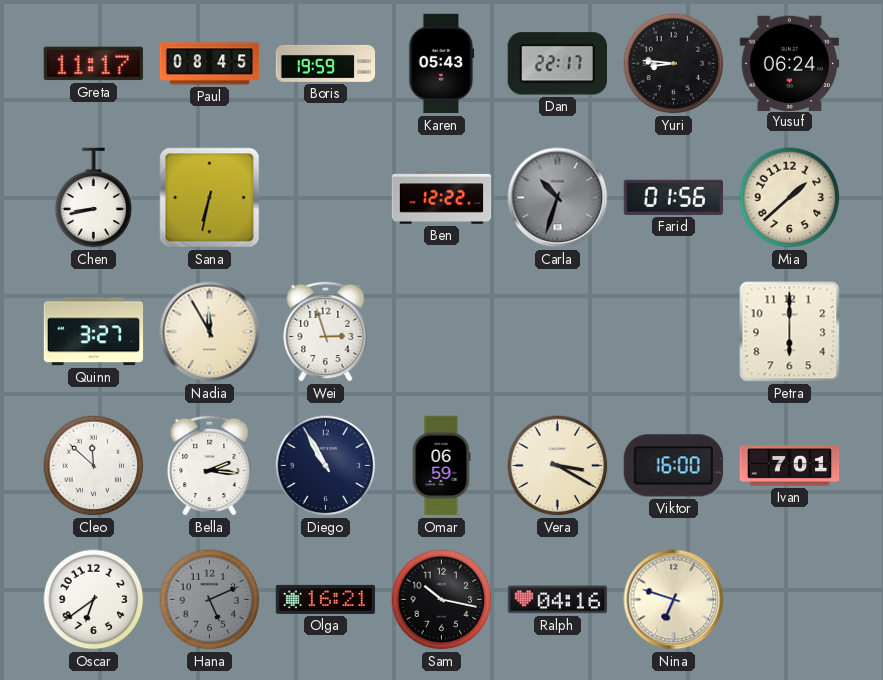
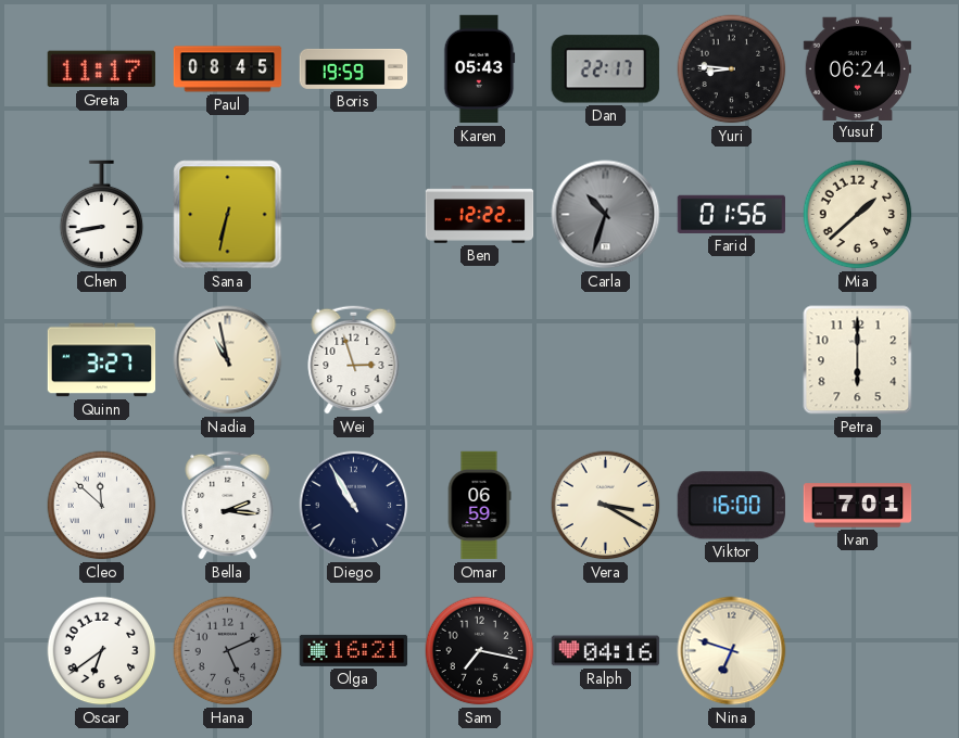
Nadia: 11:55 -> 10:58 (228, 360)
Sam: 10:17 -> 7:17 (480, 651)
